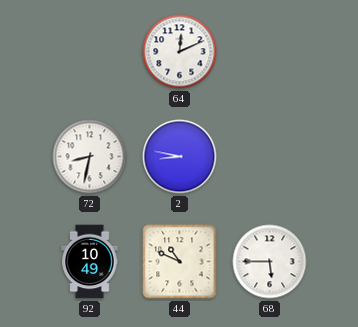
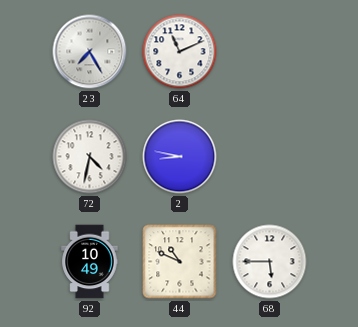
23: none -> 7:25 (90, 52)
64: 12:11 -> 11:11 (180, 52)
72: 8:32 -> 4:32 (90, 157)
